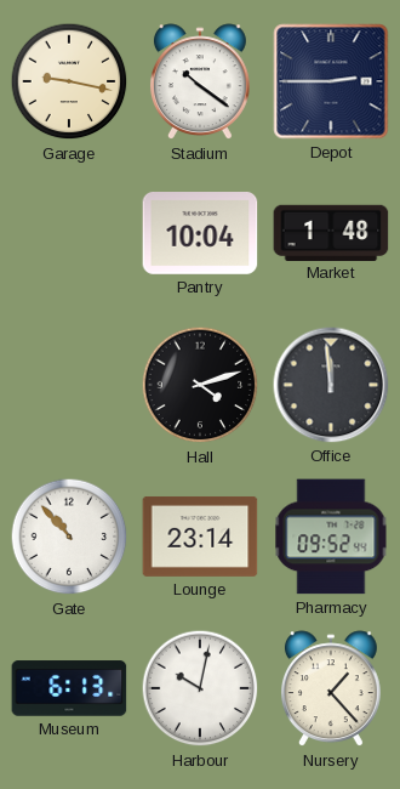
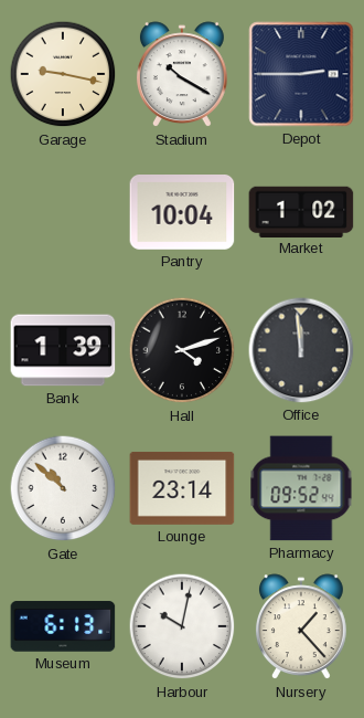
Stadium: 10:21 -> 10:20 (182, 75)
Market: 1:48 -> 1:02 (301, 211)
Bank: none -> 1:39 (63, 350)
Gate: 10:53 -> 10:52 (63, 488)
